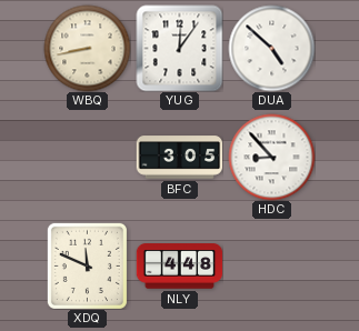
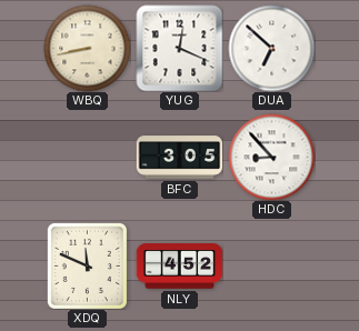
YUG: 12:06 -> 12:19 (179, 48)
DUA: 4:52 -> 6:52 (271, 48)
NLY: 4:48 -> 4:52 (179, 267)
